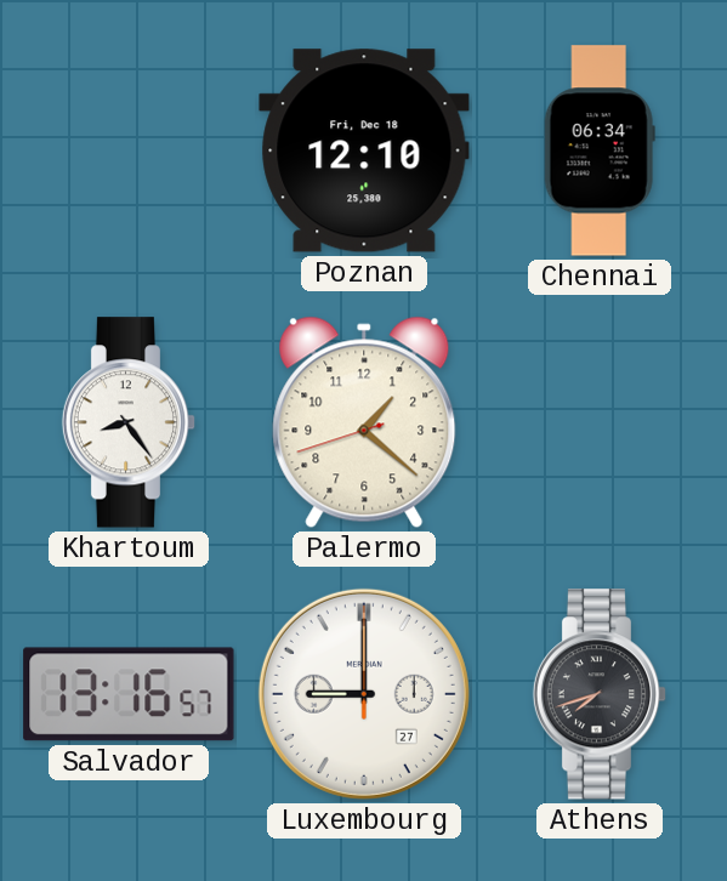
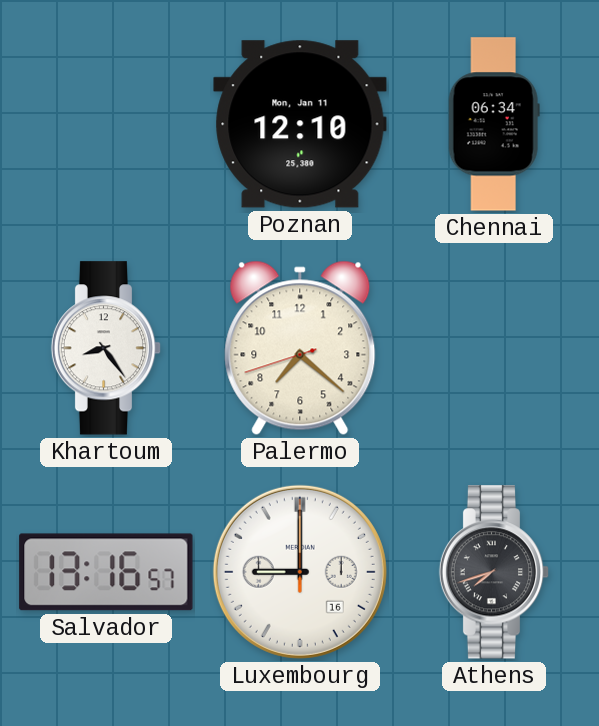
Poznan date: Fri, Dec 18 -> Mon, Jan 11 (300, 124)
Palermo: 1:21 -> 7:21 (300, 348)
Luxembourg date: 27 -> 16 (300, 572)
